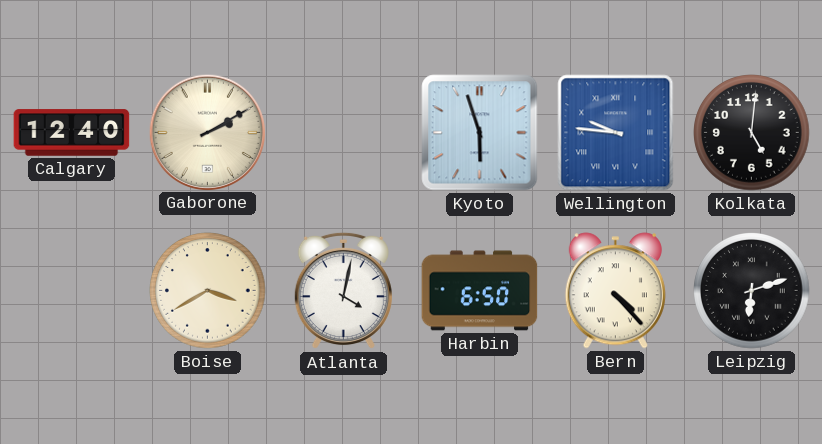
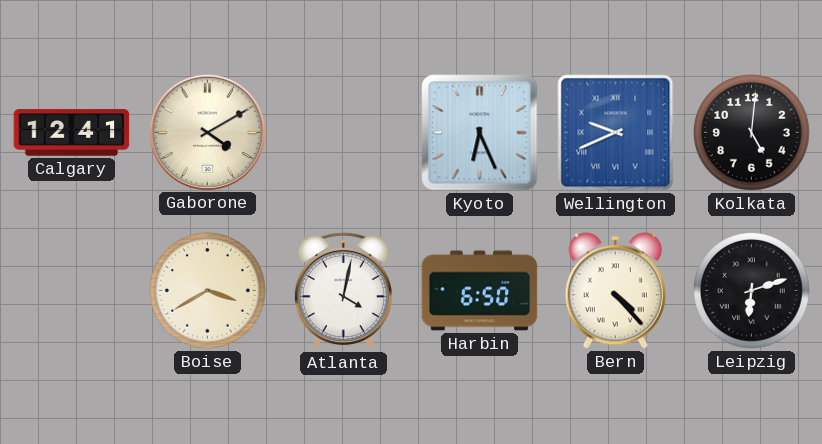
Calgary: 12:40 -> 12:41 (72, 133)
Gaborone: 2:10 -> 4:10 (207, 132)
Kyoto: 5:57 -> 6:26 (480, 133)
Wellington: 9:46 -> 9:41 (616, 133)
